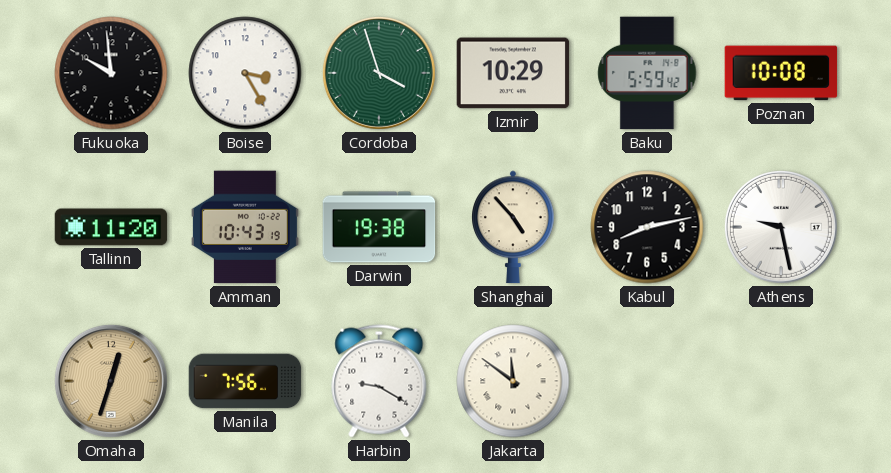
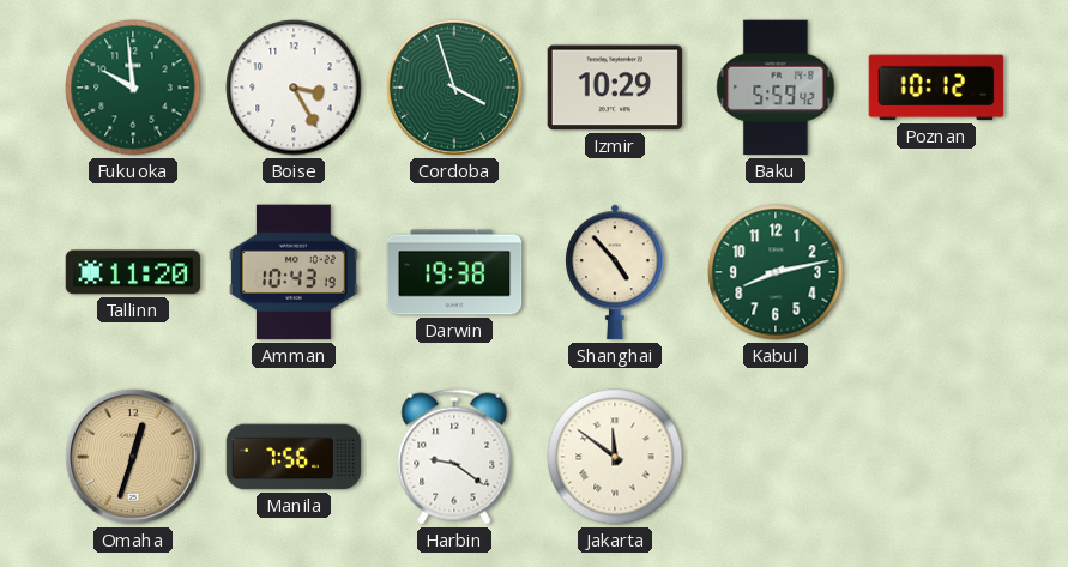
Fukuoka dial: black -> green (133, 88)
Poznan: 10:08 -> 10:12 (936, 88)
Kabul dial: black -> green (776, 272)
Athens: 9:28 -> none (781, 227)
Harbin: 9:20 -> 9:21 (454, 457)
